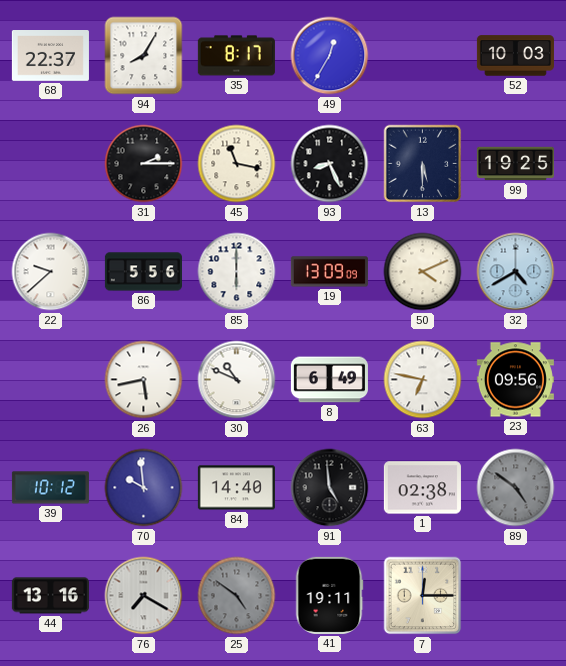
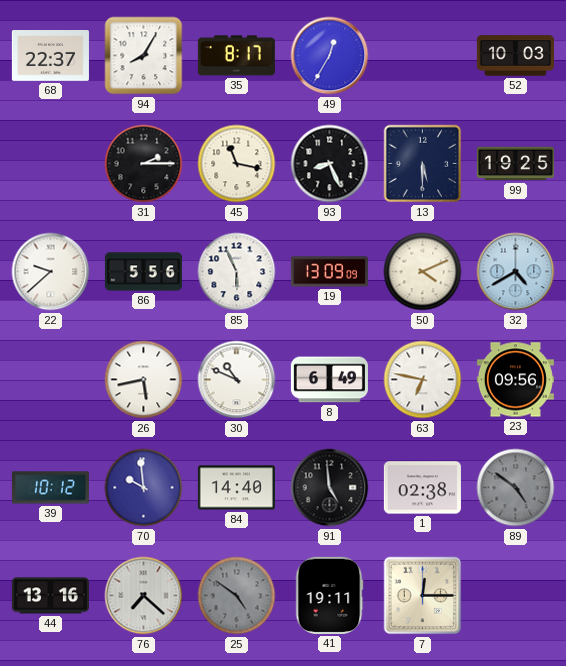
85: 6:00 -> 5:56 (237, 272)
76: 7:20 -> 7:22 (144, 596)
